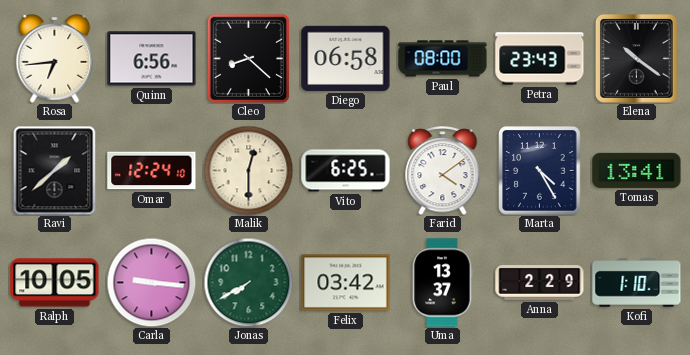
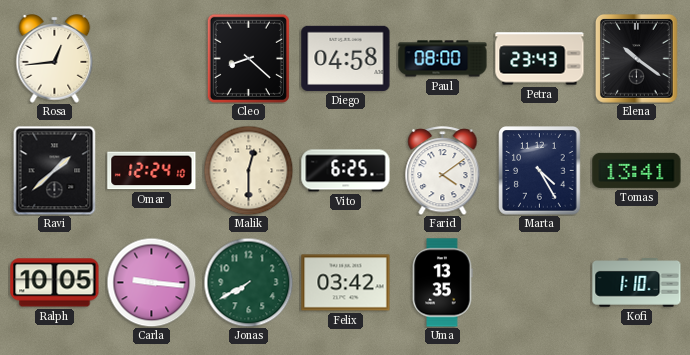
Rosa: 6:44 -> 12:44 (55, 59)
Quinn: 6:56 -> none (152, 59)
Diego: 06:58 -> 04:58 (346, 58)
Uma: 13:37 -> 13:35 (442, 283)
Anna: 2:29 -> none (540, 283)
